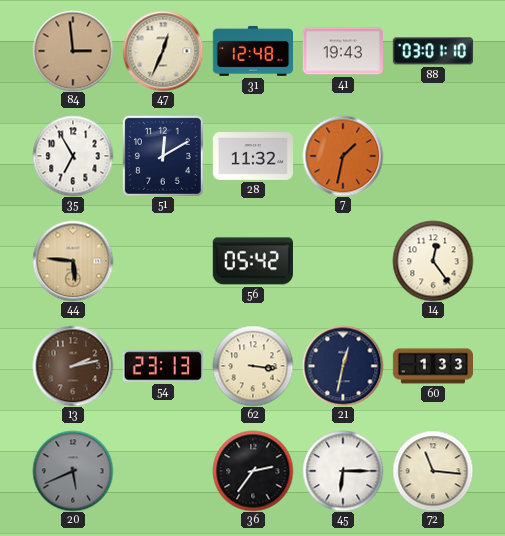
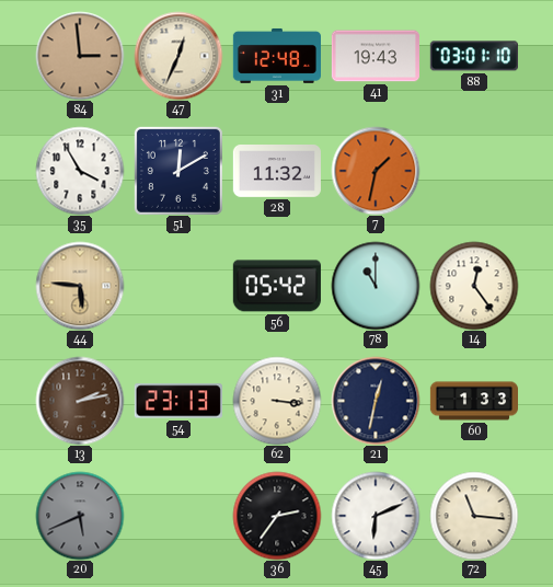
35: 6:55 -> 3:55 (80, 171)
78: none -> 11:00 (376, 286)
45: 6:15 -> 6:11 (376, 516)
